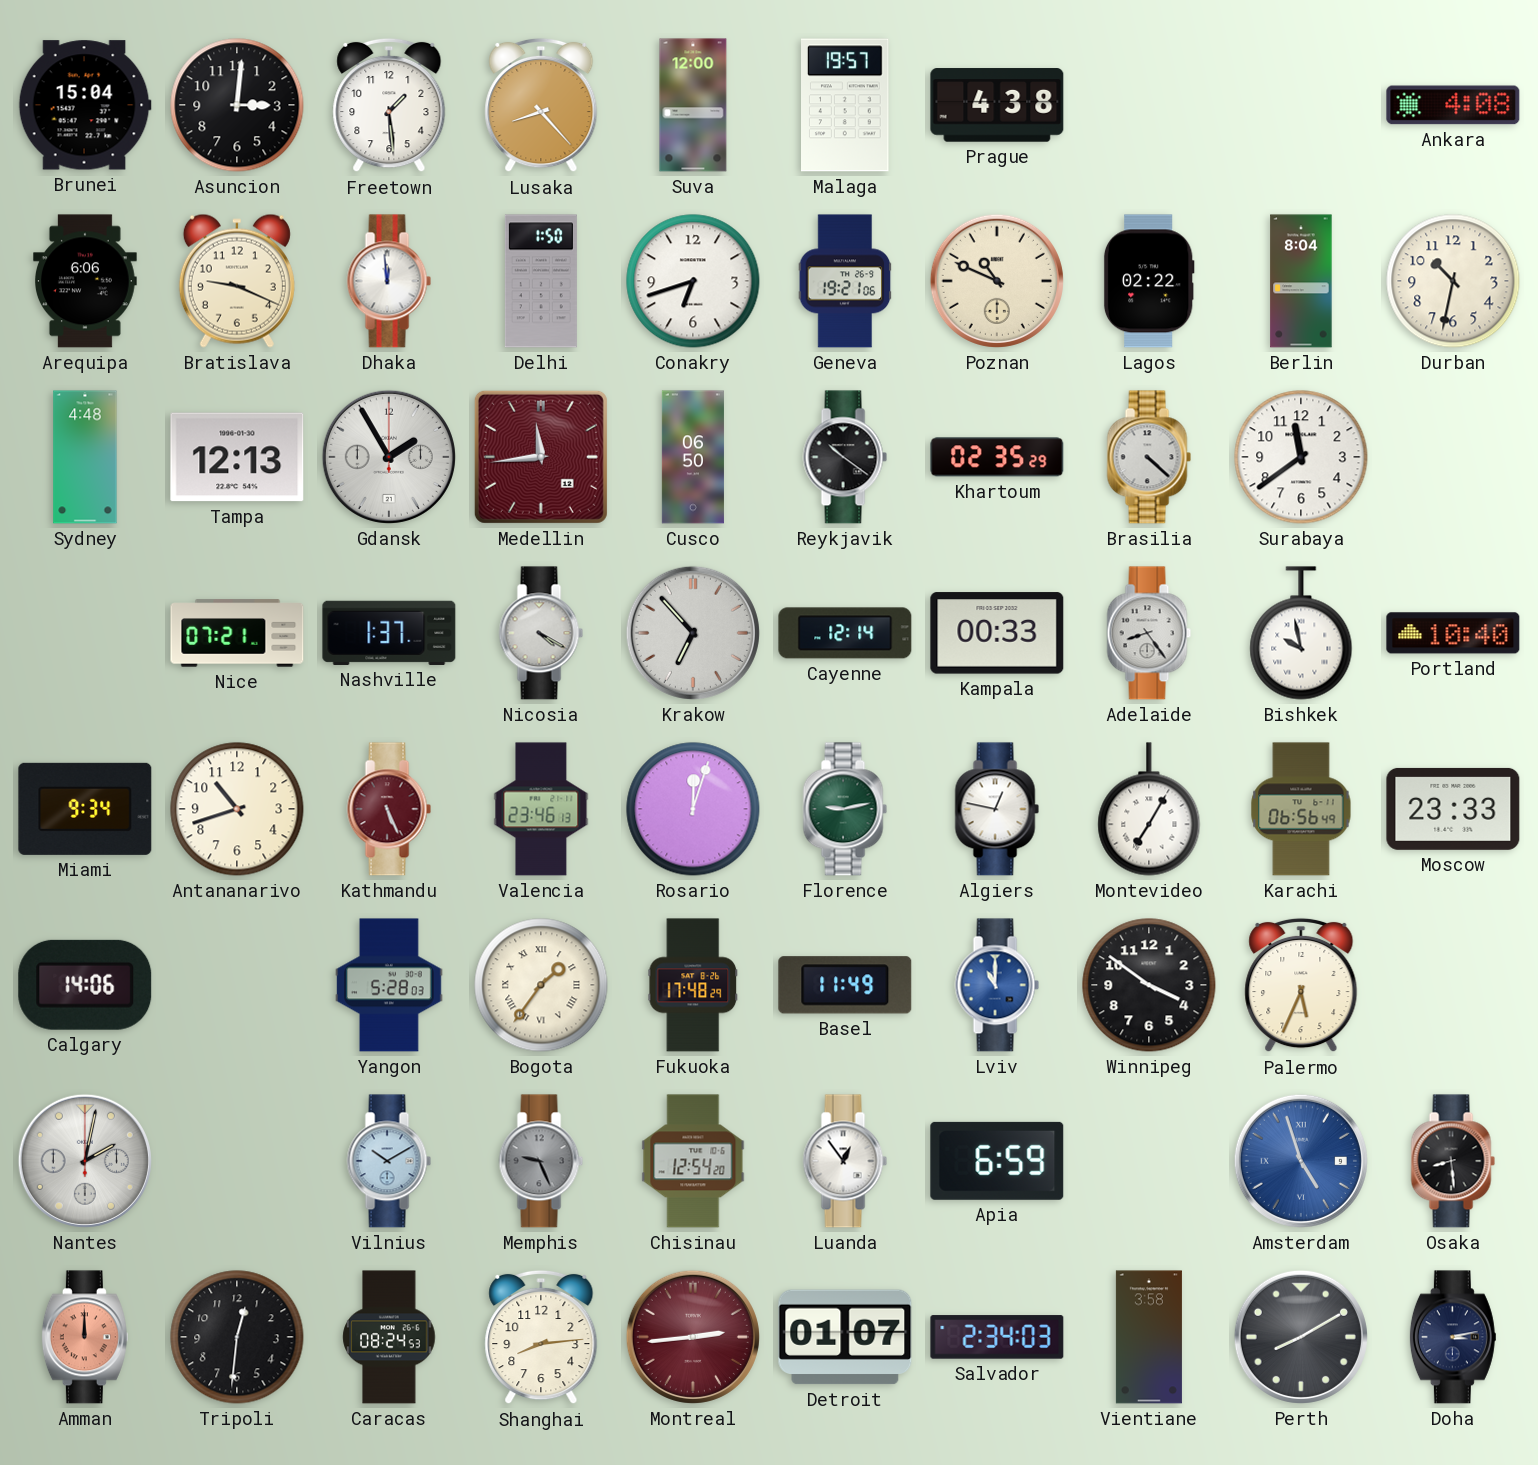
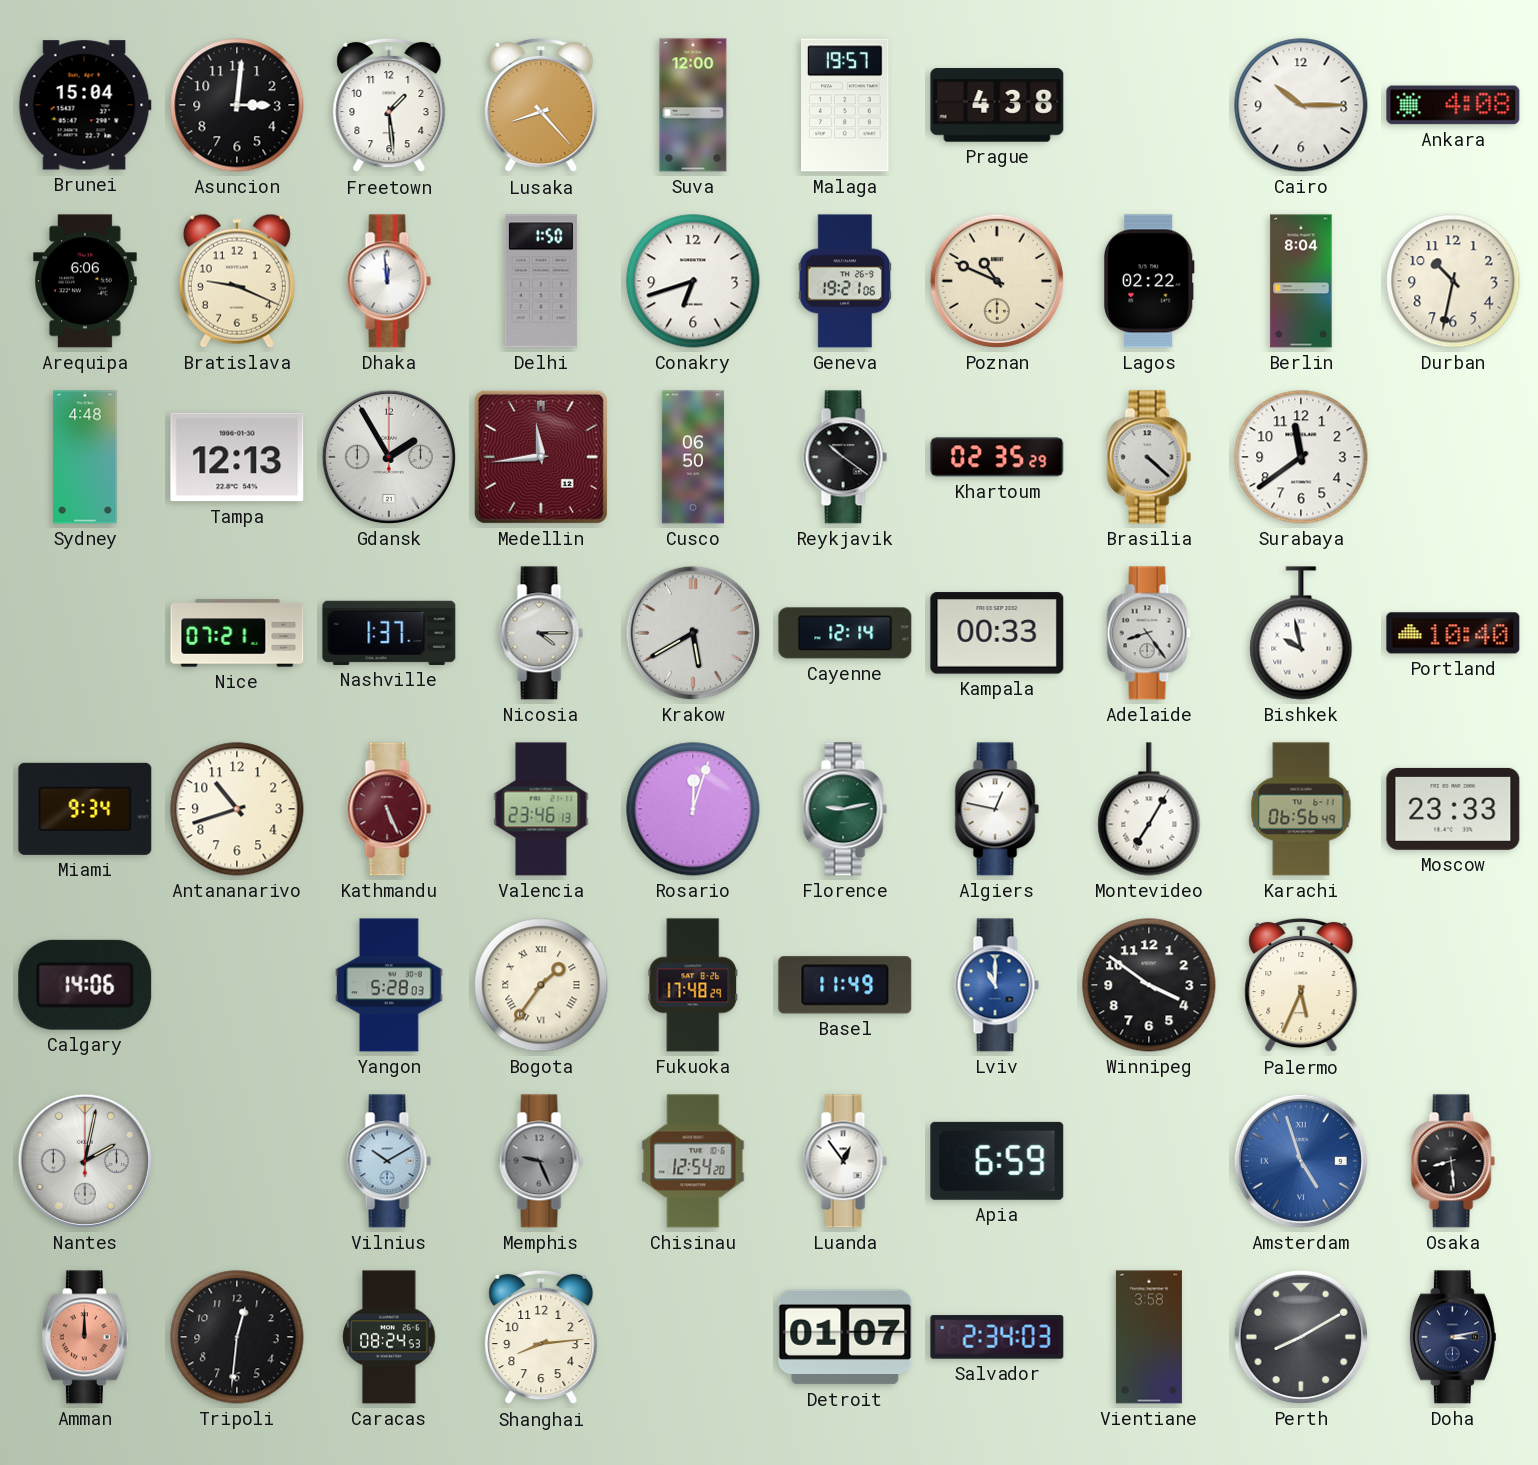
Cairo: none -> 10:15 (1301, 105)
Nicosia: 4:20 -> 4:15 (541, 633)
Krakow: 6:53 -> 5:40 (693, 633)
Montreal: 2:44 -> none (693, 1337)
